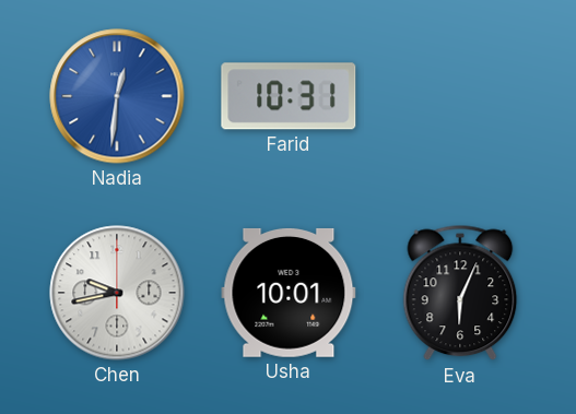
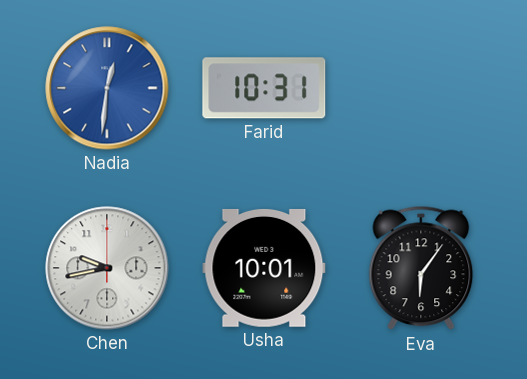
Eva: 6:04 -> 6:06 (421, 268)
